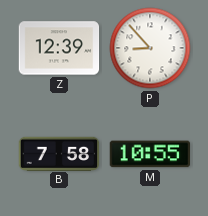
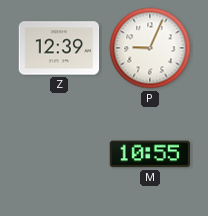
P: 8:53 -> 9:04 (150, 48)
B: 7:58 -> none (59, 153)
